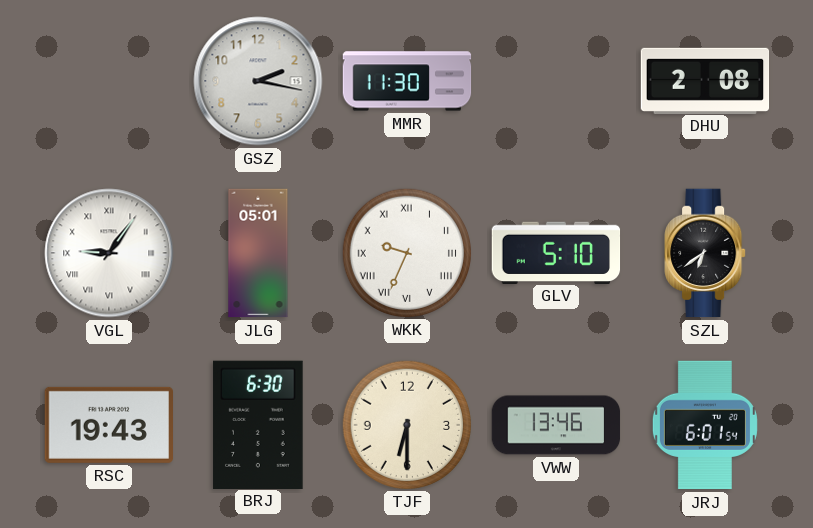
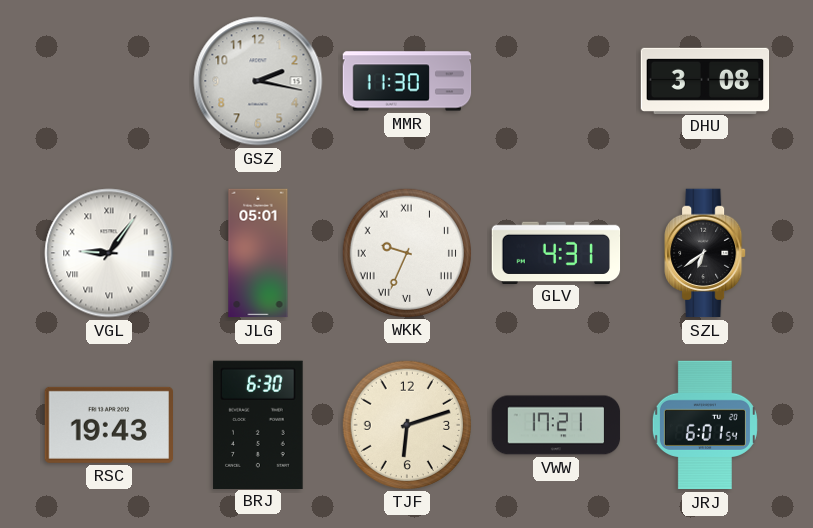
DHU: 2:08 -> 3:08 (705, 80)
GLV: 5:10 -> 4:31 (556, 252)
TJF: 6:30 -> 6:12 (406, 424)
VWW: 13:46 -> 17:21 (556, 425)
